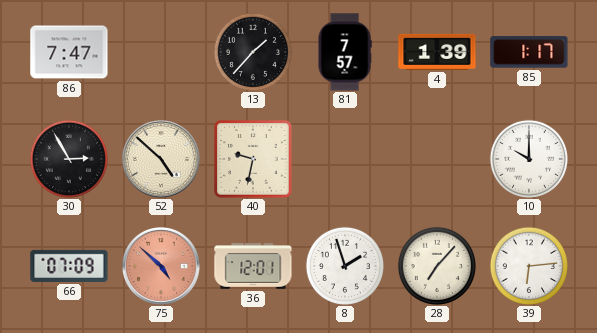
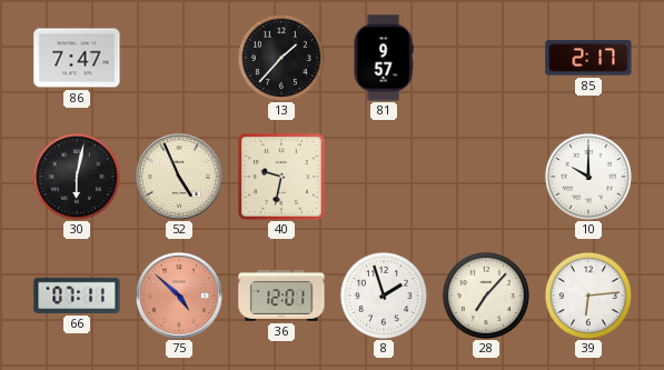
81: 7:57 -> 9:57 (384, 58)
4: 1:39 -> none (437, 52)
85: 1:17 -> 2:17 (588, 58)
30: 2:55 -> 6:02 (77, 177)
52: 4:52 -> 4:56 (180, 178)
66: 07:09 -> 07:11 (77, 296)
